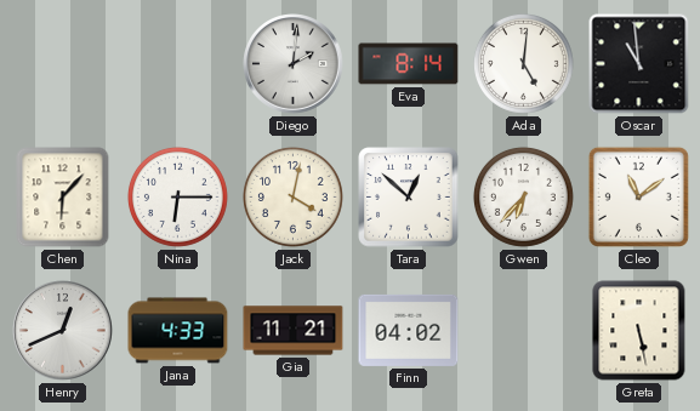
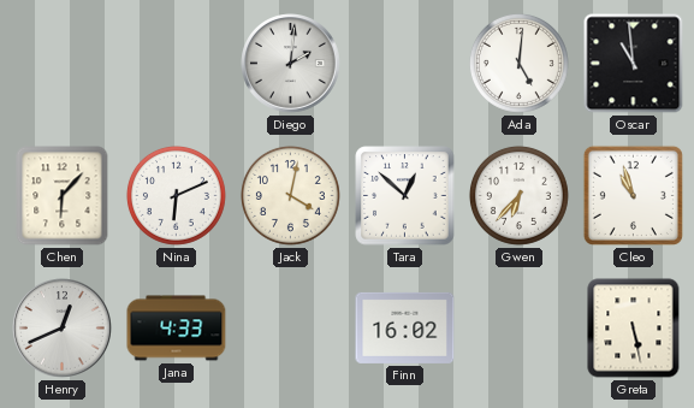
Eva: 8:14 -> none (409, 64)
Nina: 6:15 -> 6:11 (176, 195)
Cleo: 11:09 -> 10:57 (633, 195)
Gia: 11:21 -> none (294, 331)
Finn: 04:02 -> 16:02 (405, 327)
